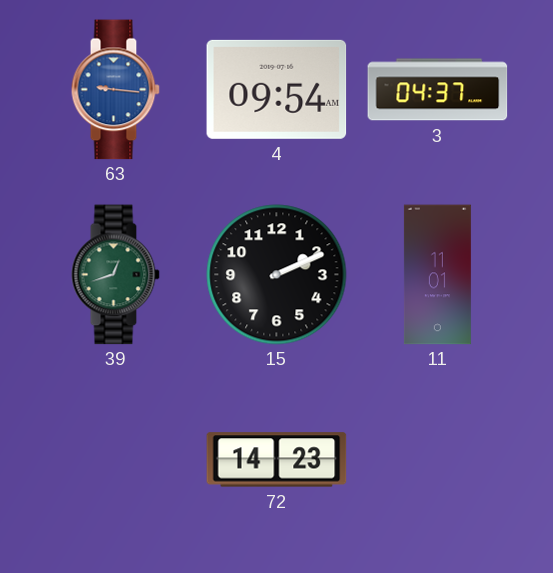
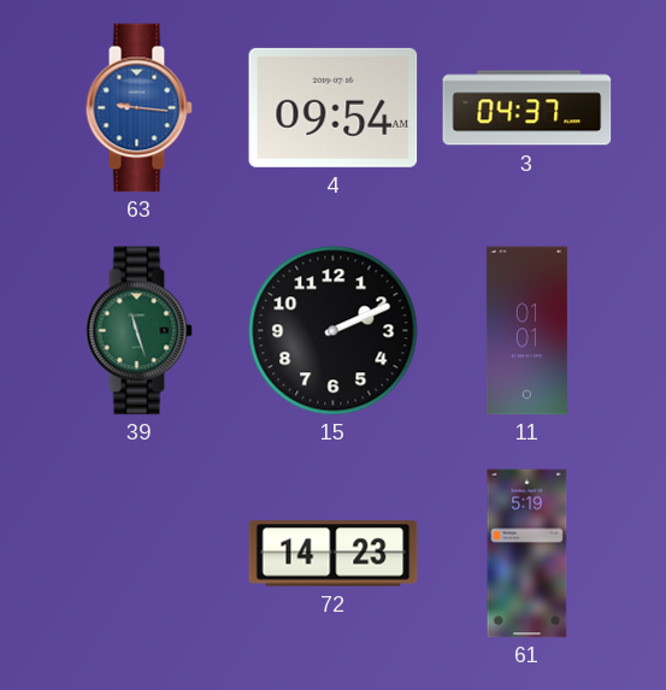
39: 12:42 -> 11:27 (138, 331)
11: 11:01 -> 01:01 (526, 331)
61: none -> 5:19 (528, 554)
